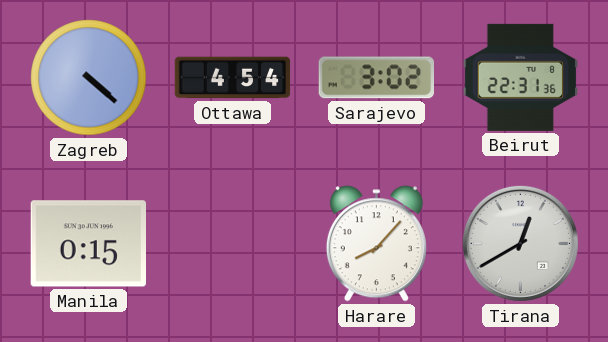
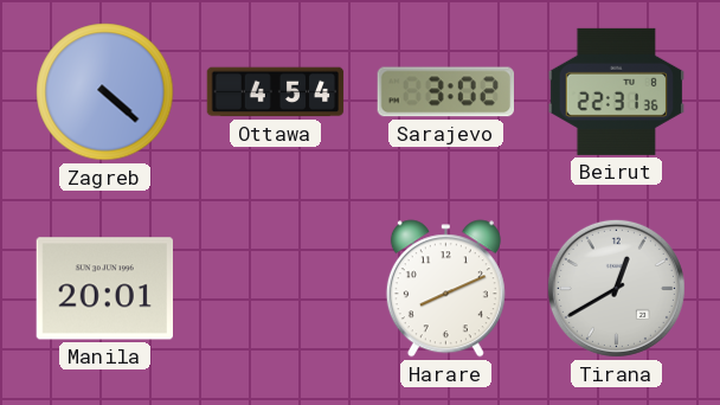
Manila: 0:15 -> 20:01 (104, 289)
Harare: 8:07 -> 8:11 (445, 289)
